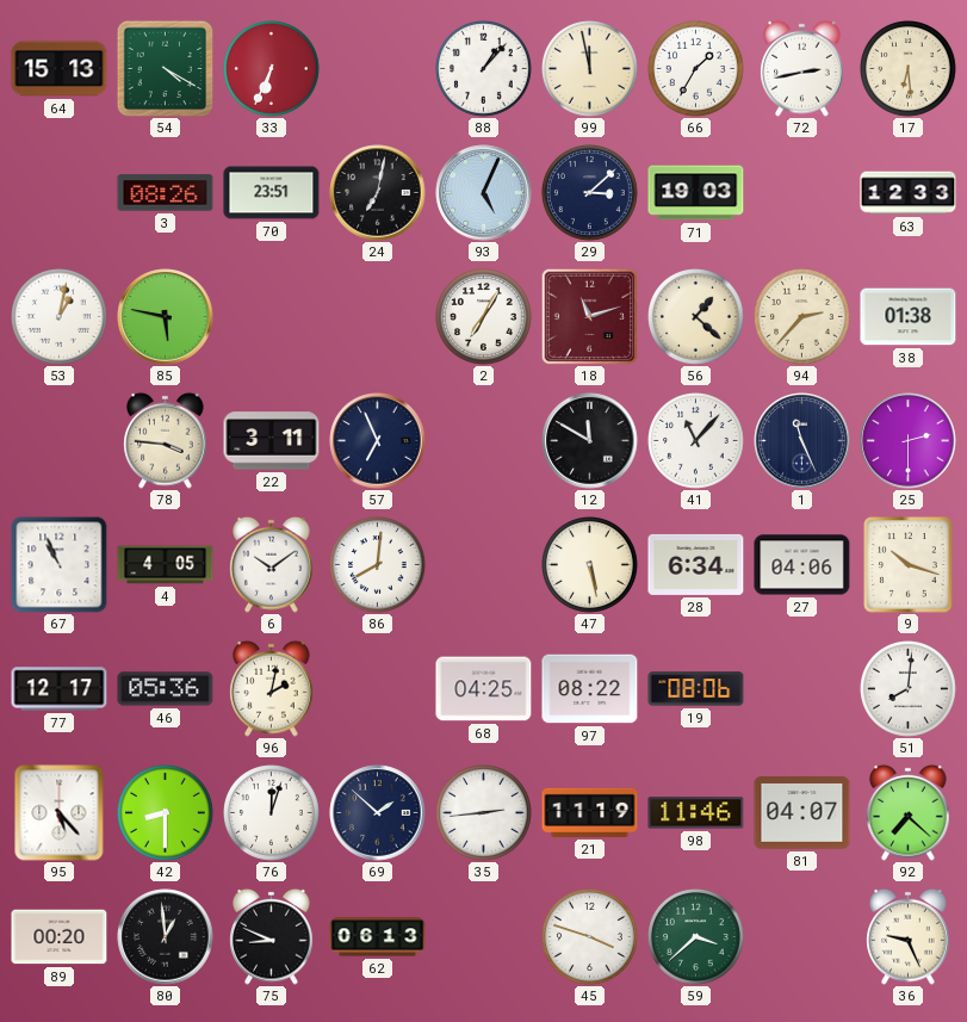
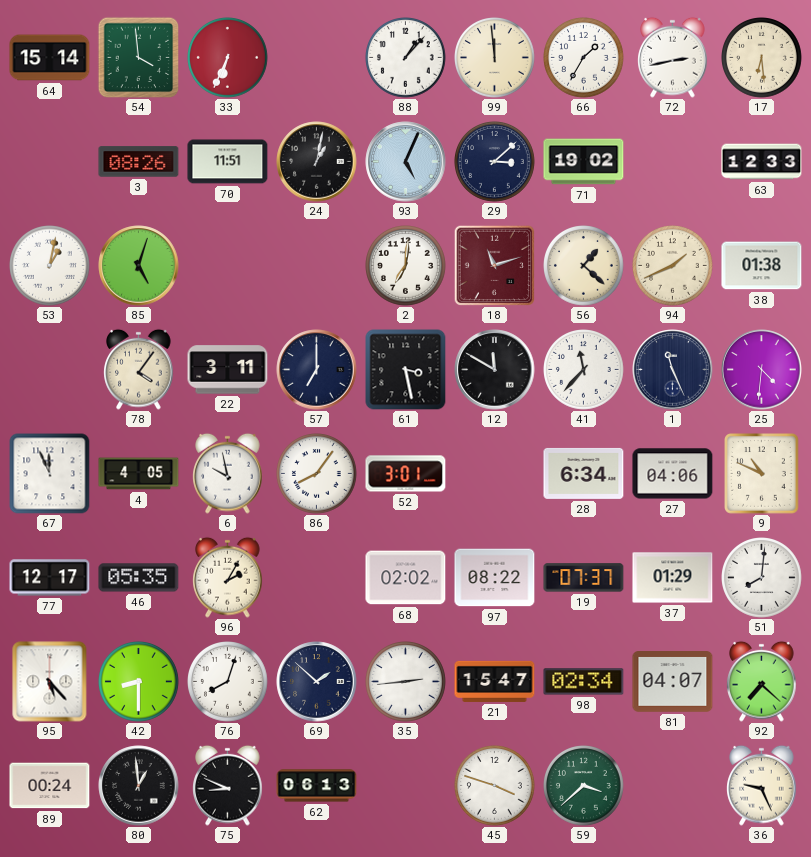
64: 15:13 -> 15:14 (50, 58)
54: 4:20 -> 3:59 (138, 57)
99: 11:58 -> 11:59 (495, 58)
70: 23:51 -> 11:51 (228, 162)
24: 7:02 -> 1:02 (317, 162)
71: 19:03 -> 19:02 (584, 162)
85: 5:47 -> 5:03 (139, 266)
2: 7:05 -> 7:01 (406, 266)
94: 2:37 -> 1:41 (673, 266)
78: 3:46 -> 4:06 (139, 369)
57: 6:56 -> 7:00 (317, 370)
61: none -> 3:28 (406, 370)
41: 11:07 -> 11:37 (584, 370)
25: 2:30 -> 4:31 (762, 370)
67: 10:56 -> 11:56 (50, 474)
6: 10:09 -> 9:58 (228, 473)
86: 8:01 -> 8:06 (317, 474)
52: none -> 3:01 (406, 474)
47: 5:28 -> none (590, 565)
9: 10:18 -> 10:49 (762, 474)
46: 05:36 -> 05:35 (139, 578)
96: 2:02 -> 2:05 (228, 577)
68: 04:25 -> 02:02 (406, 578)
19: 08:06 -> 07:37 (584, 578)
37: none -> 01:29 (673, 578)
76: 12:03 -> 8:03 (228, 682)
21: 11:19 -> 15:47 (495, 681)
98: 11:46 -> 02:34 (584, 682)
89: 00:20 -> 00:24 (50, 786)
